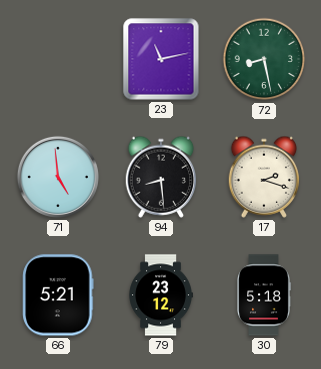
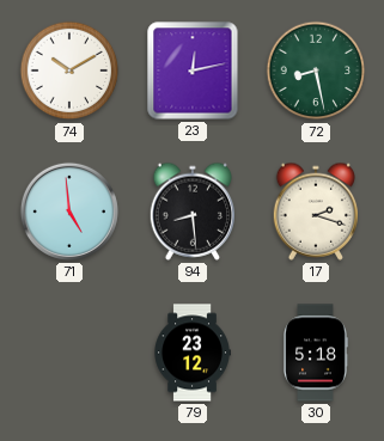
74: none -> 10:10 (69, 71)
23: 11:13 -> 12:13 (193, 71)
66: 5:21 -> none (58, 295)
